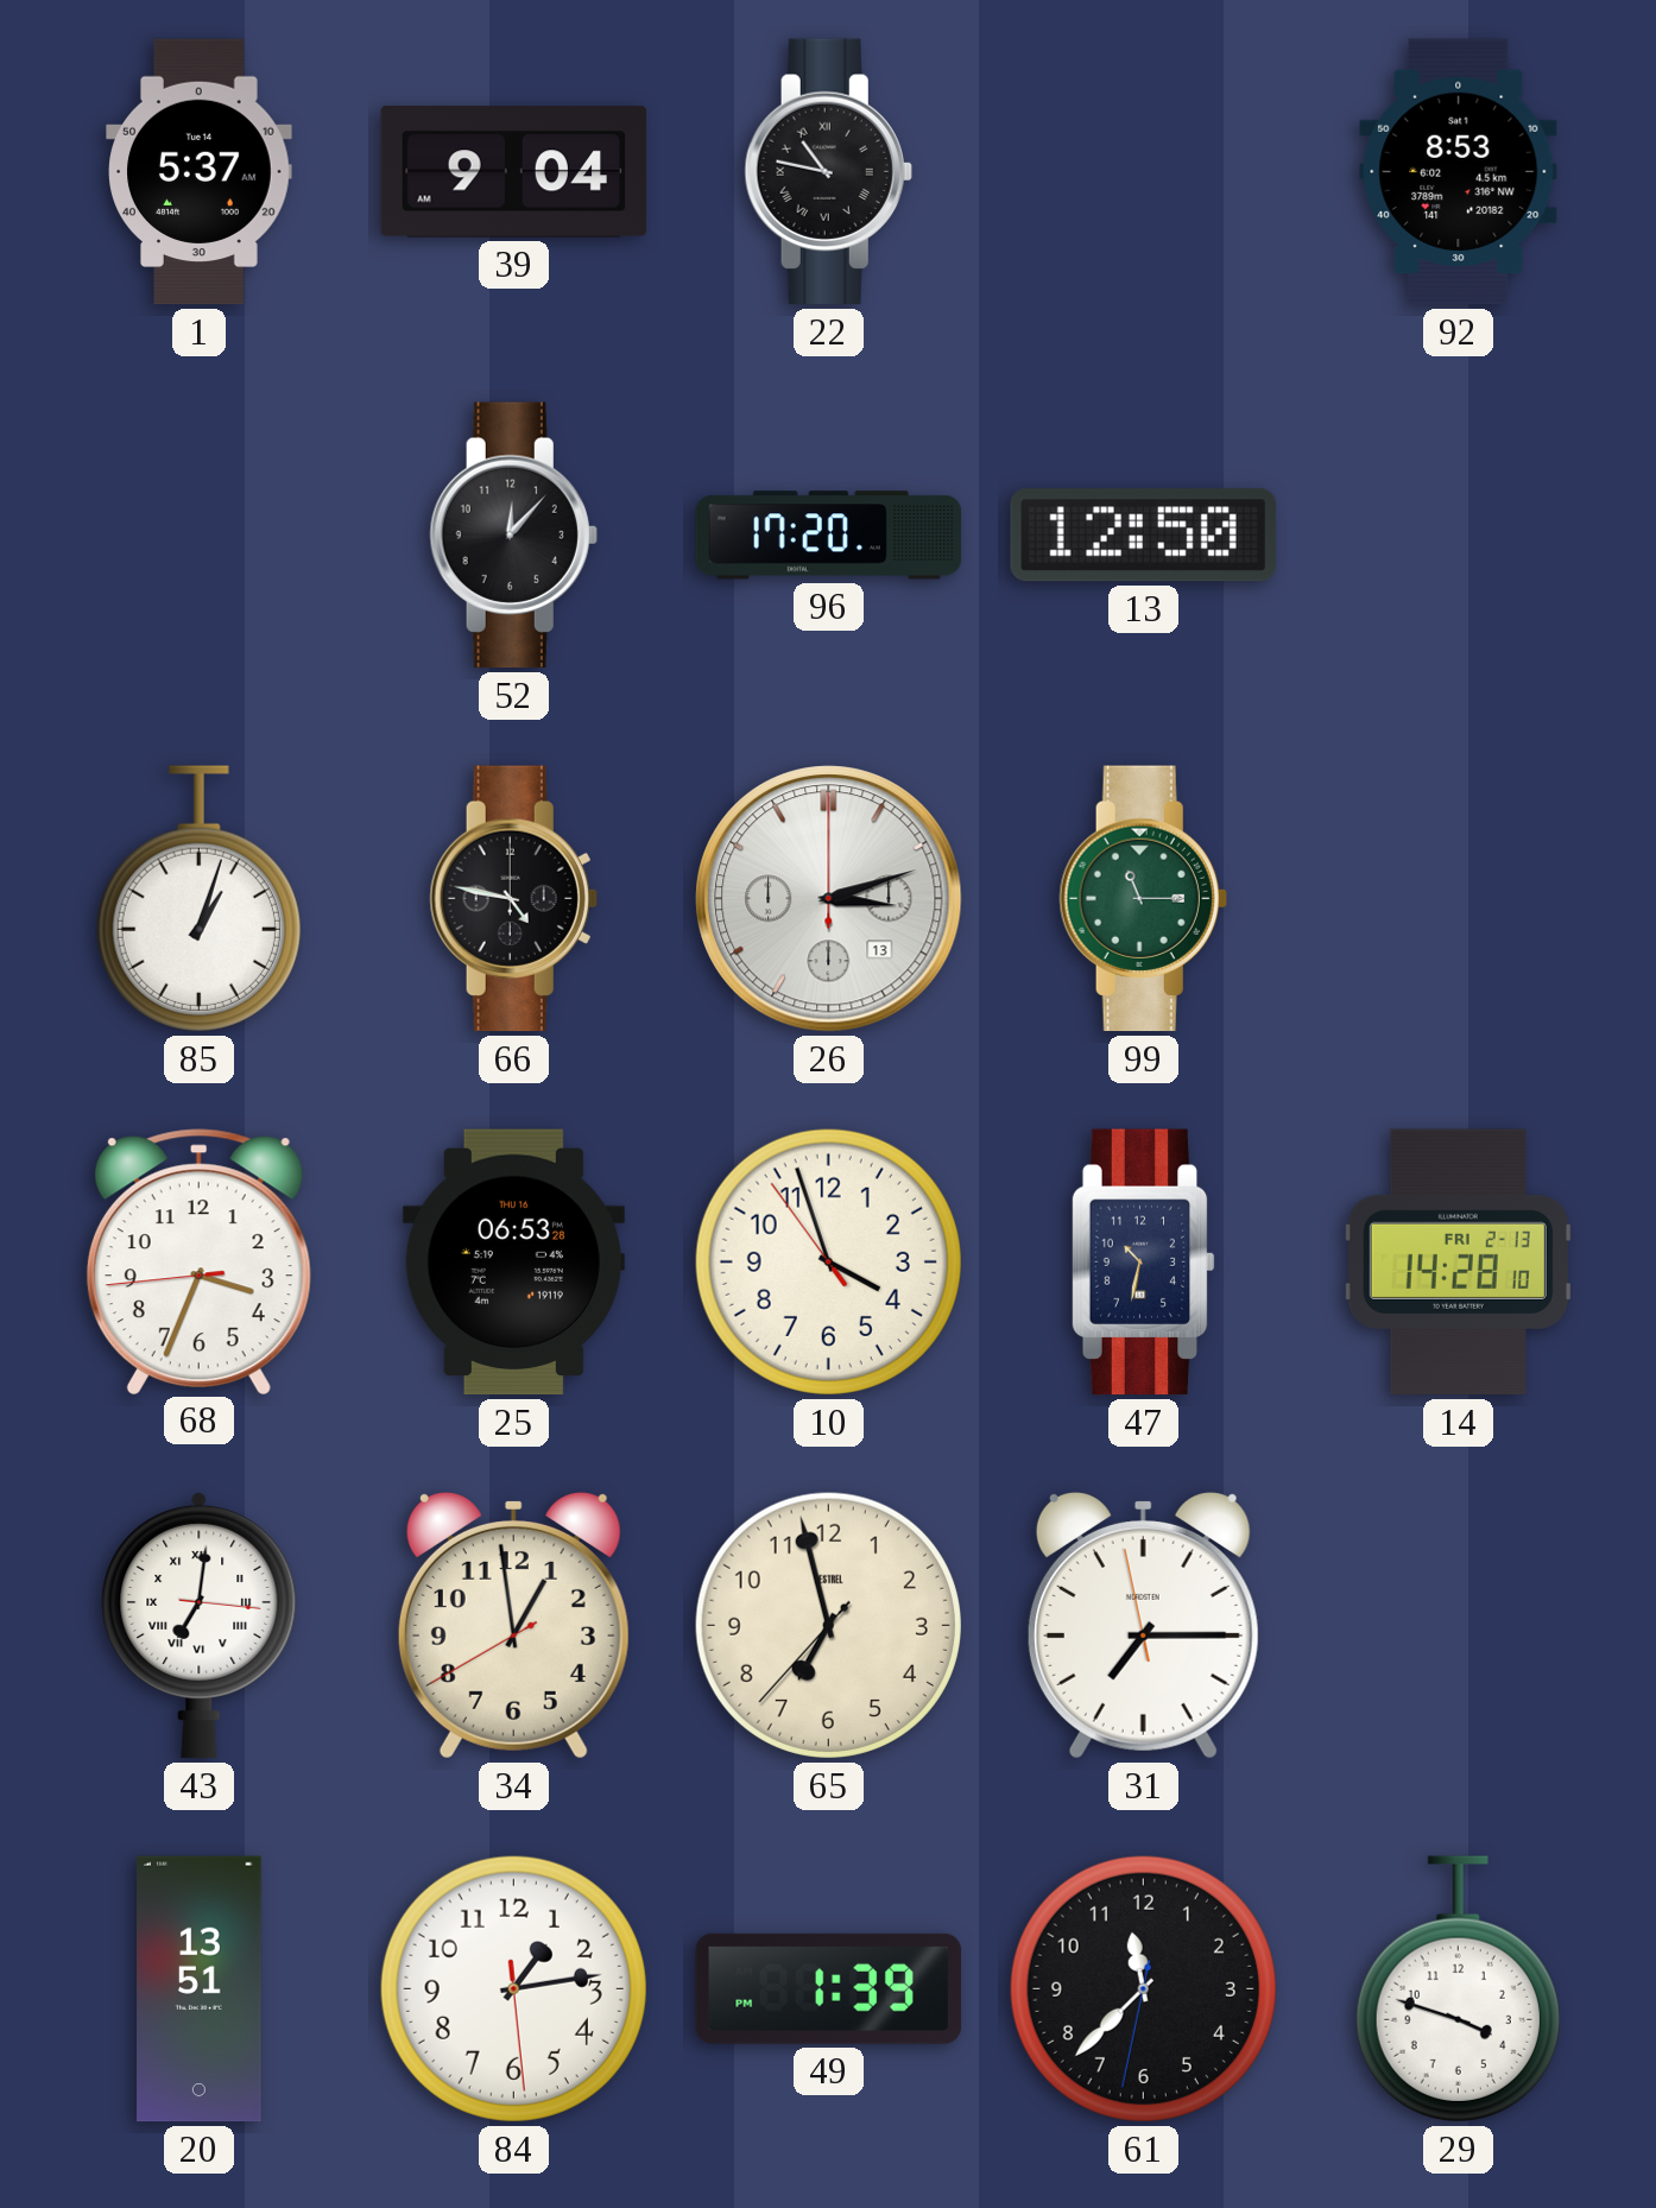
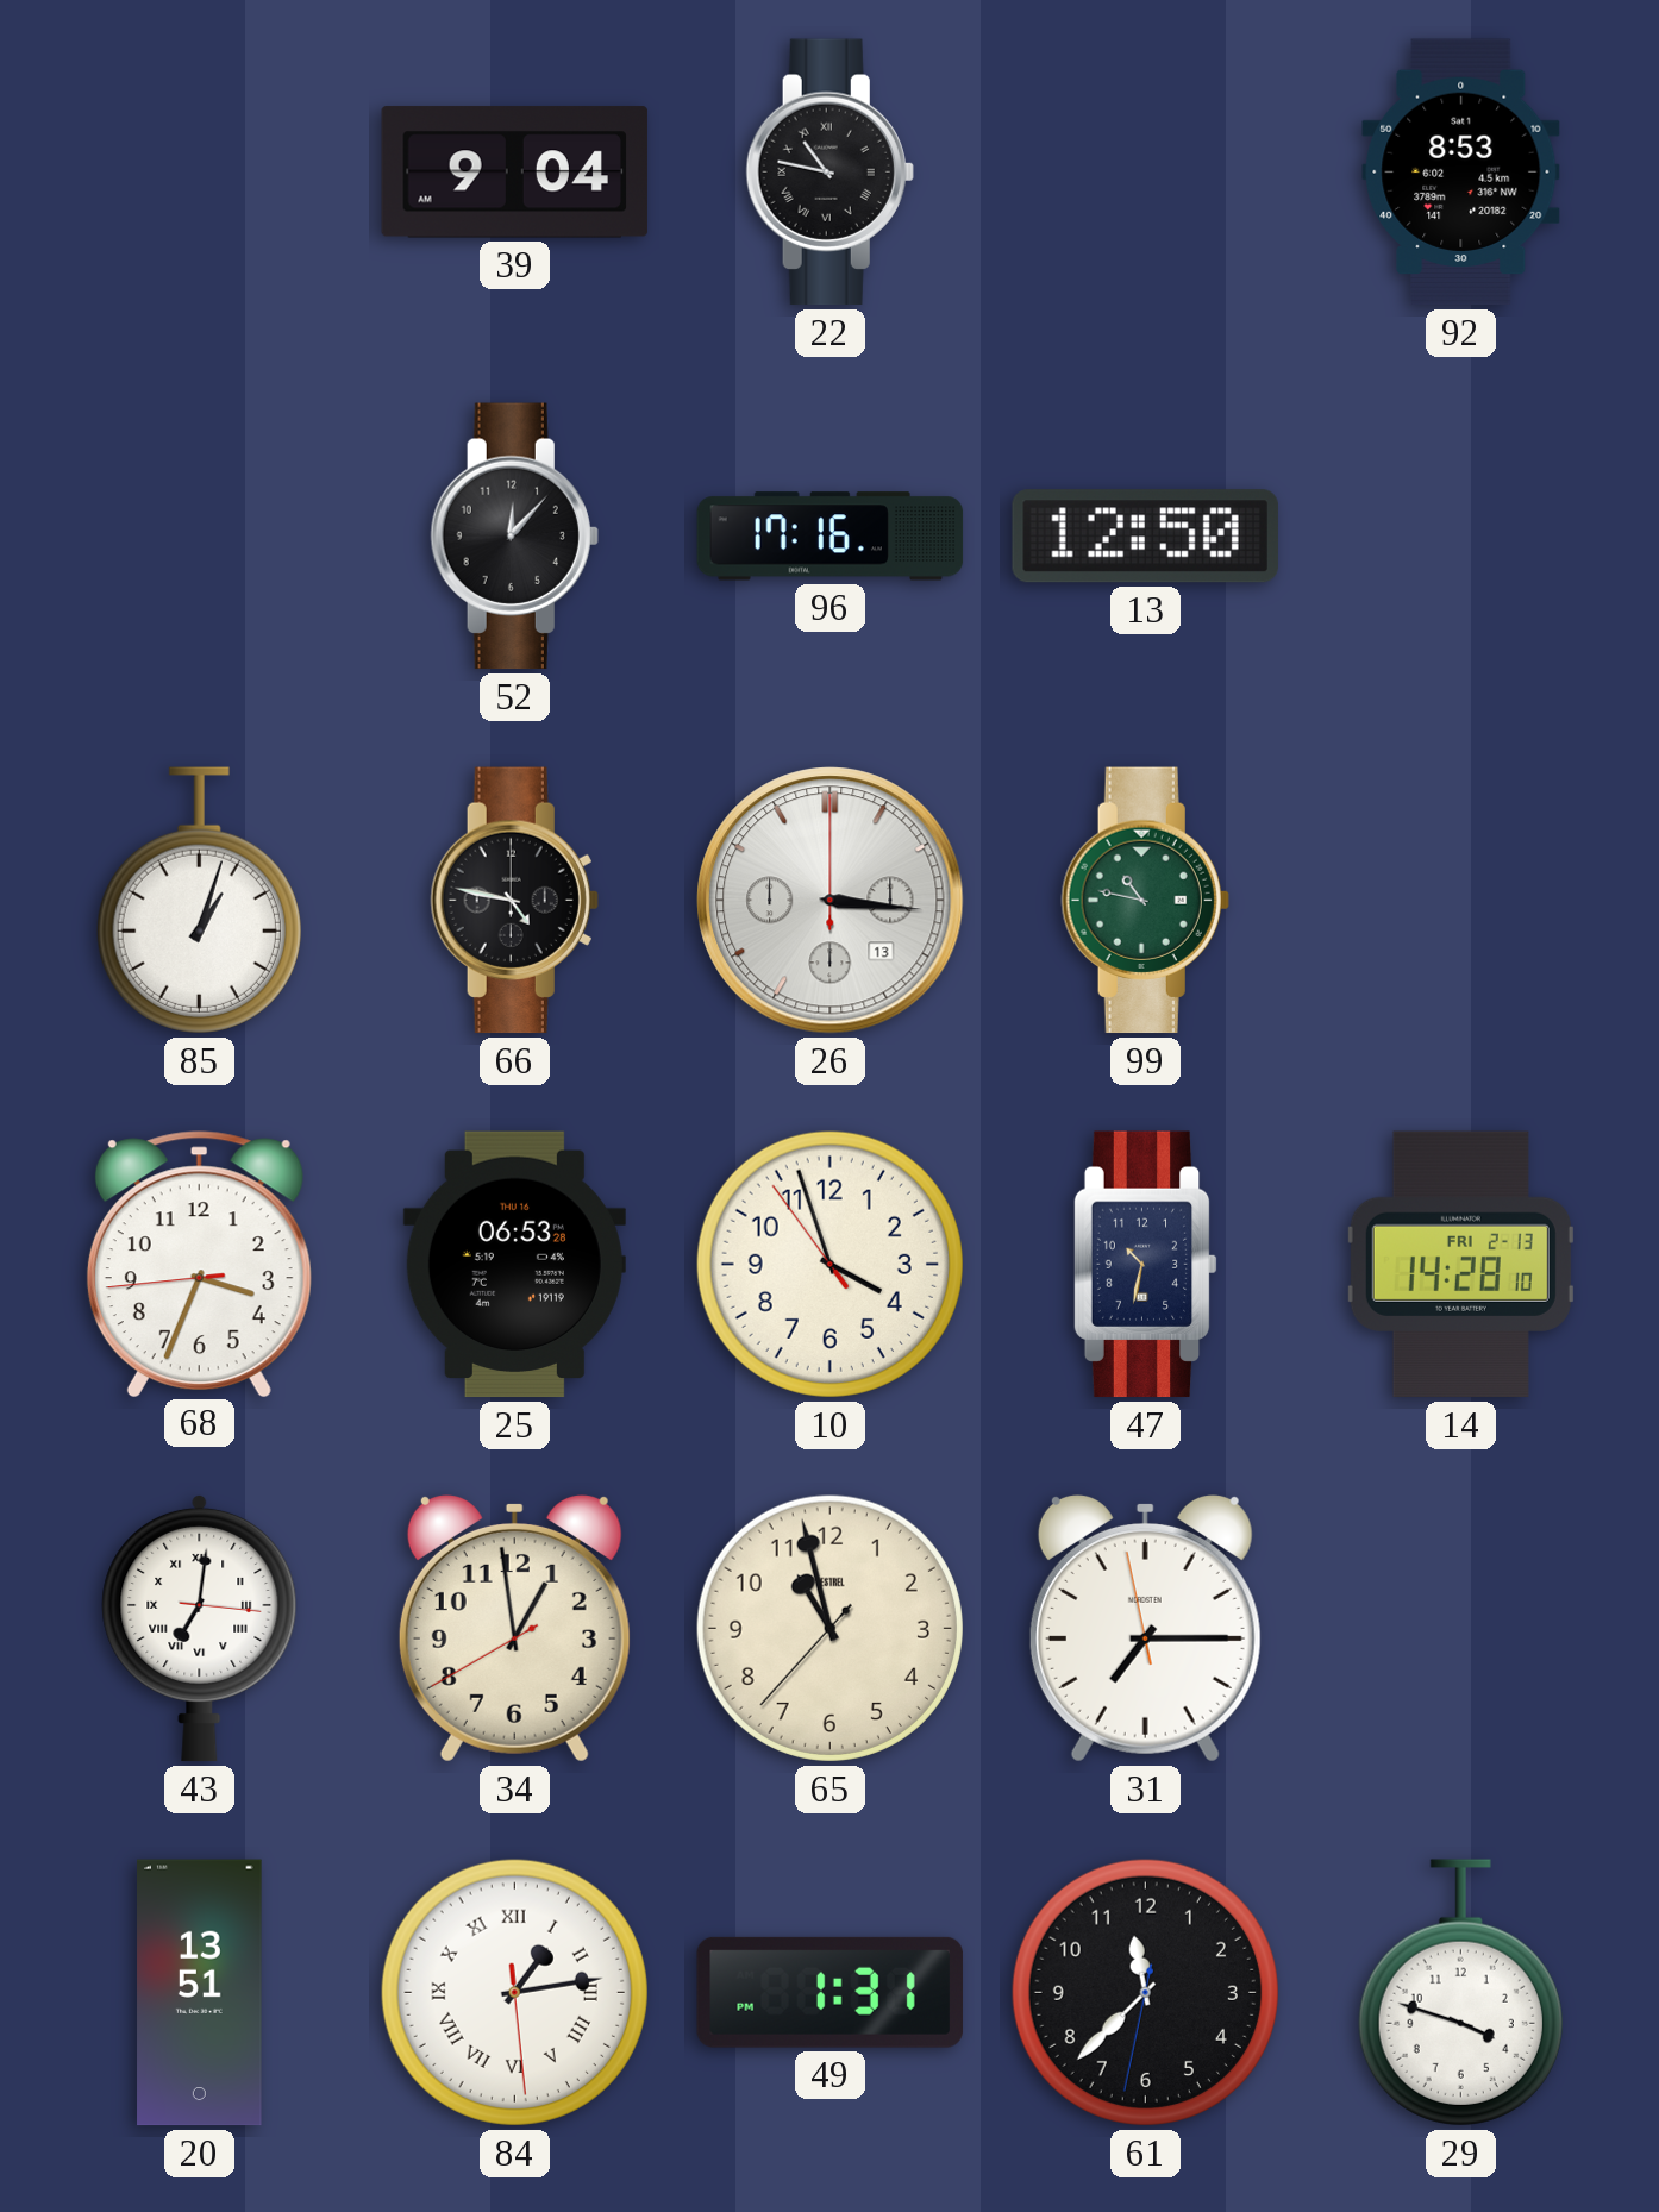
1: 5:37 -> none (200, 172)
96: 17:20 -> 17:16 (831, 537)
26: 3:12 -> 3:16 (831, 901)
99: 11:15 -> 10:47 (1145, 901)
65: 6:57 -> 10:57 (829, 1628)
84 numerals: Arabic -> Roman (514, 1992)
49: 1:39 -> 1:31 (829, 1992)
